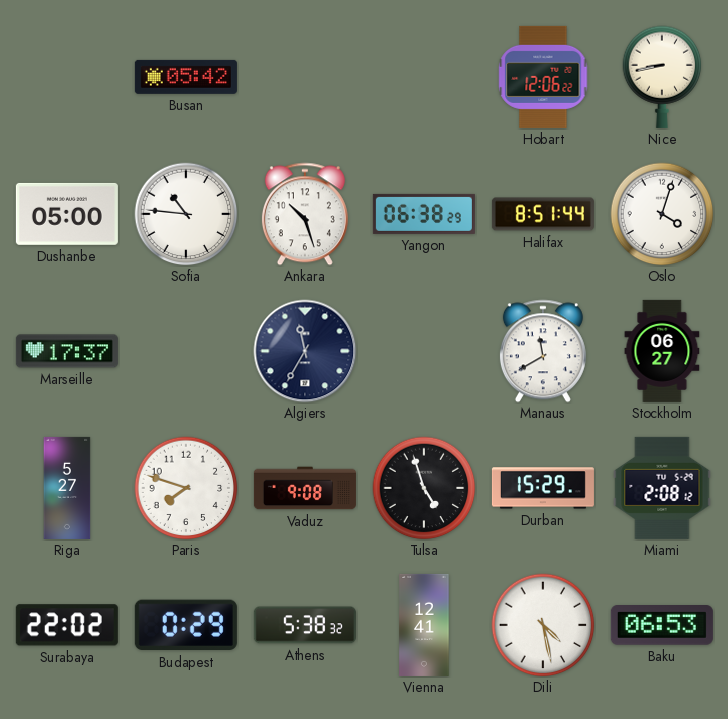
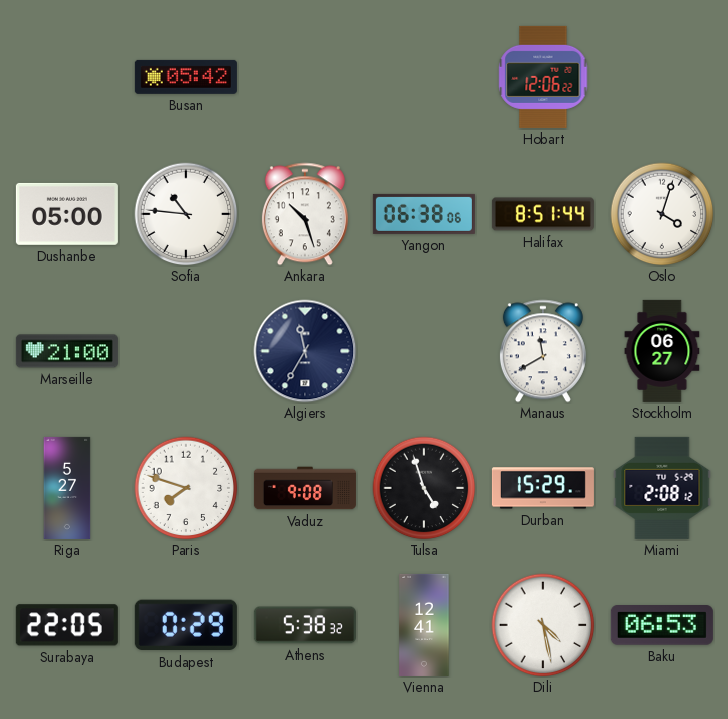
Nice: 8:43 -> none (662, 77)
Yangon: 06:38:29 -> 06:38:06 (424, 214)
Marseille: 17:37 -> 21:00 (67, 351)
Surabaya: 22:02 -> 22:05 (67, 625)
